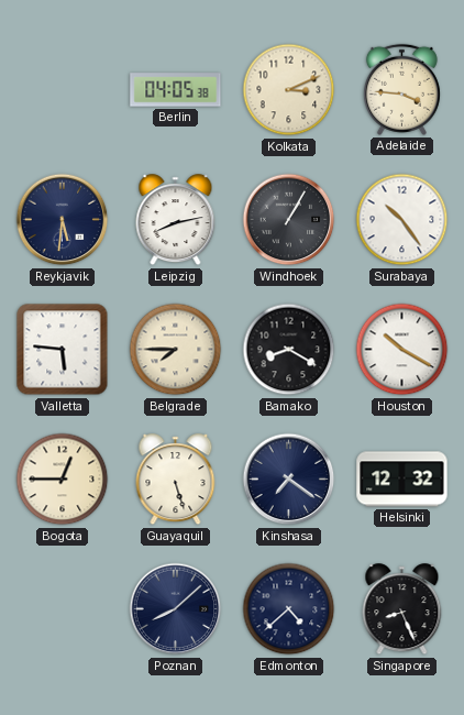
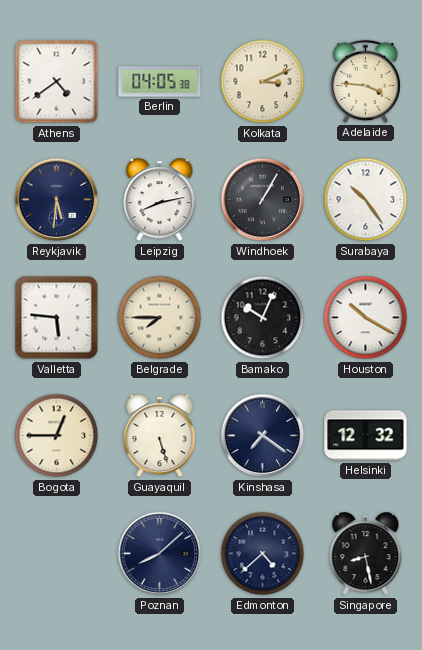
Athens: none -> 4:39 (57, 82)
Bamako: 8:20 -> 10:04 (263, 318)
Singapore: 8:26 -> 8:28 (366, 554)
